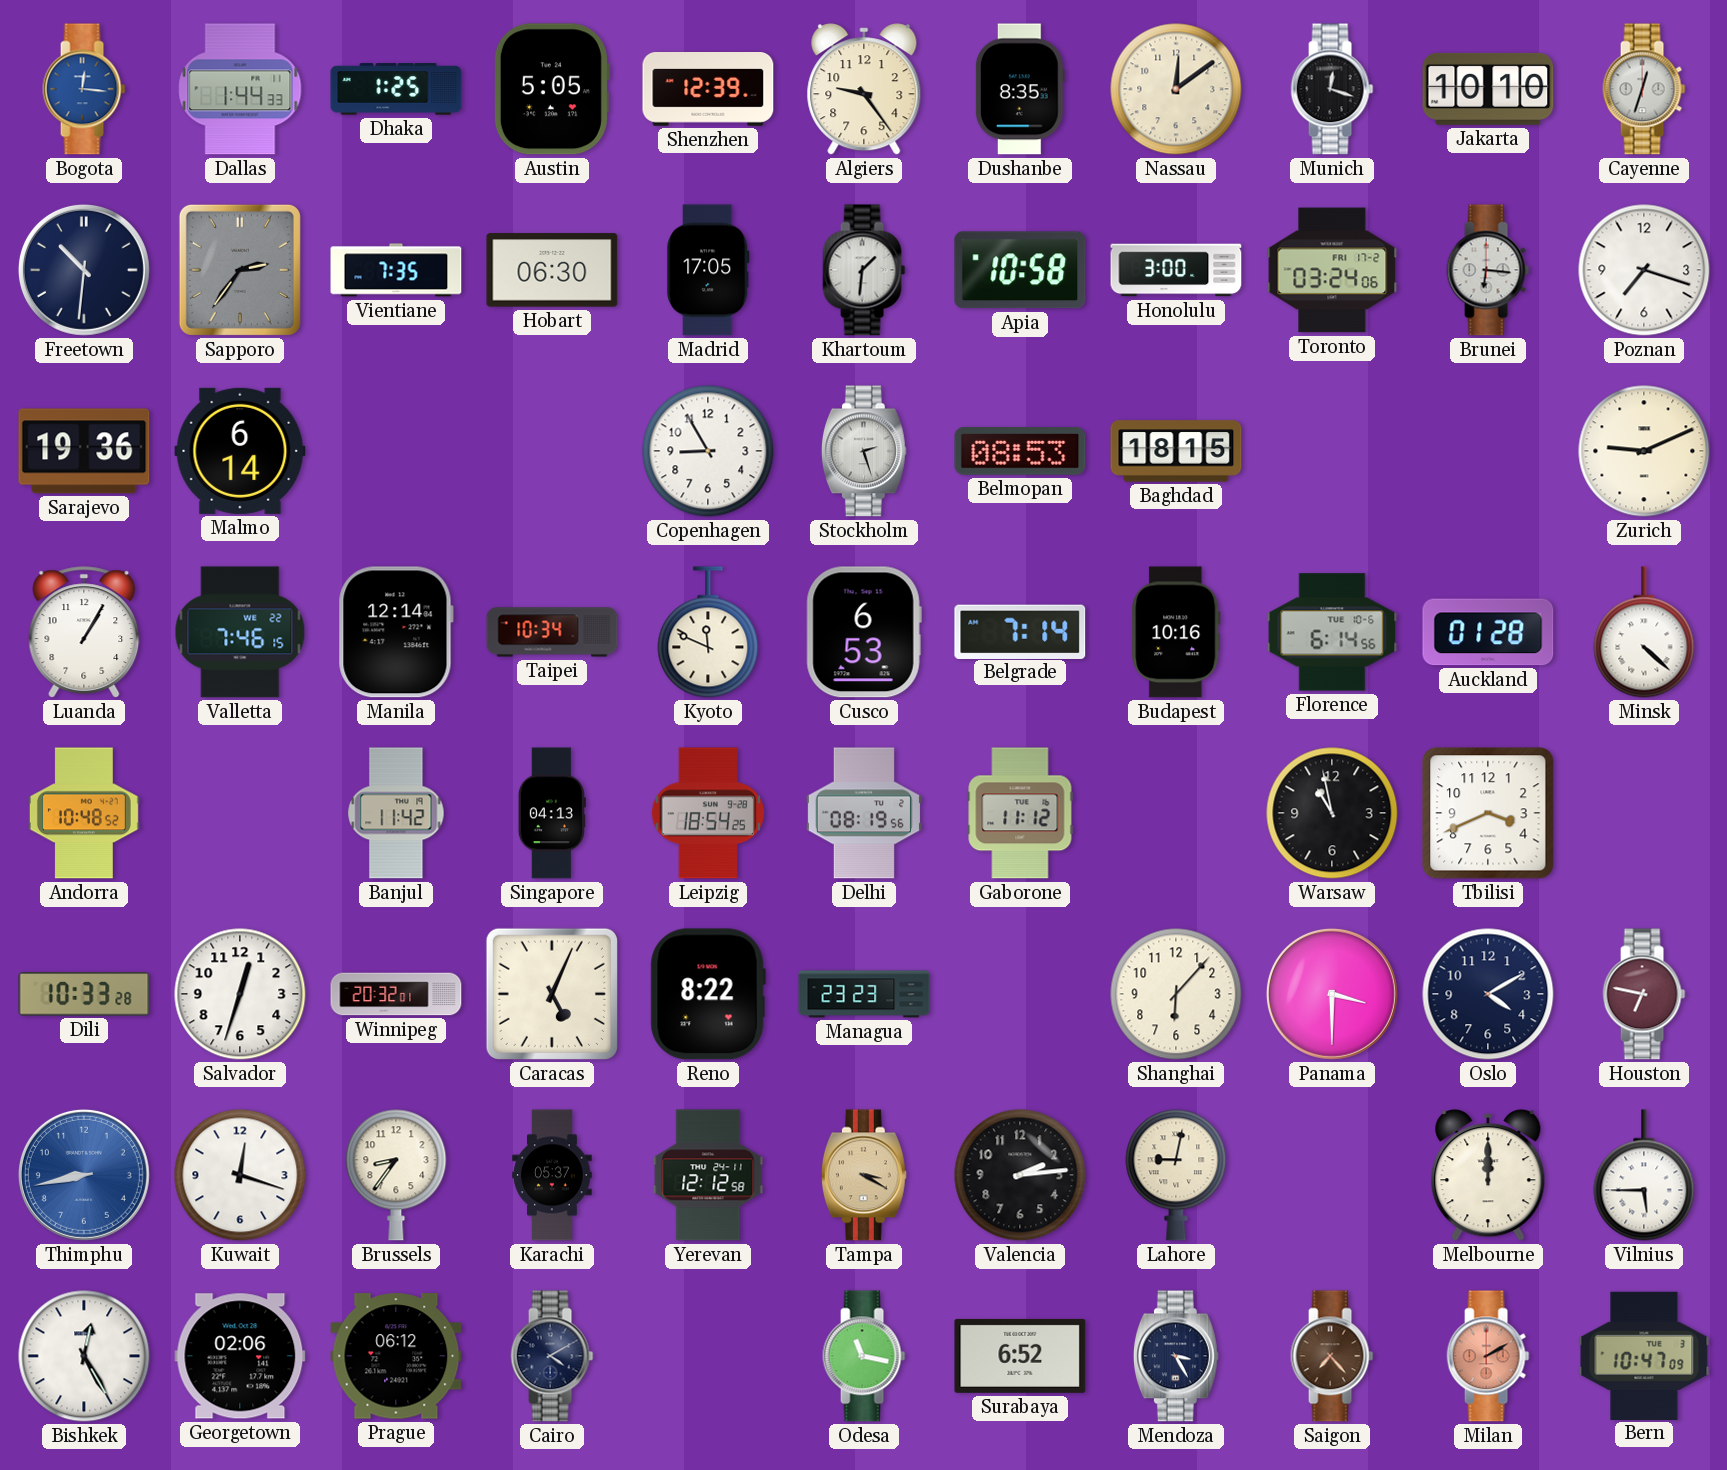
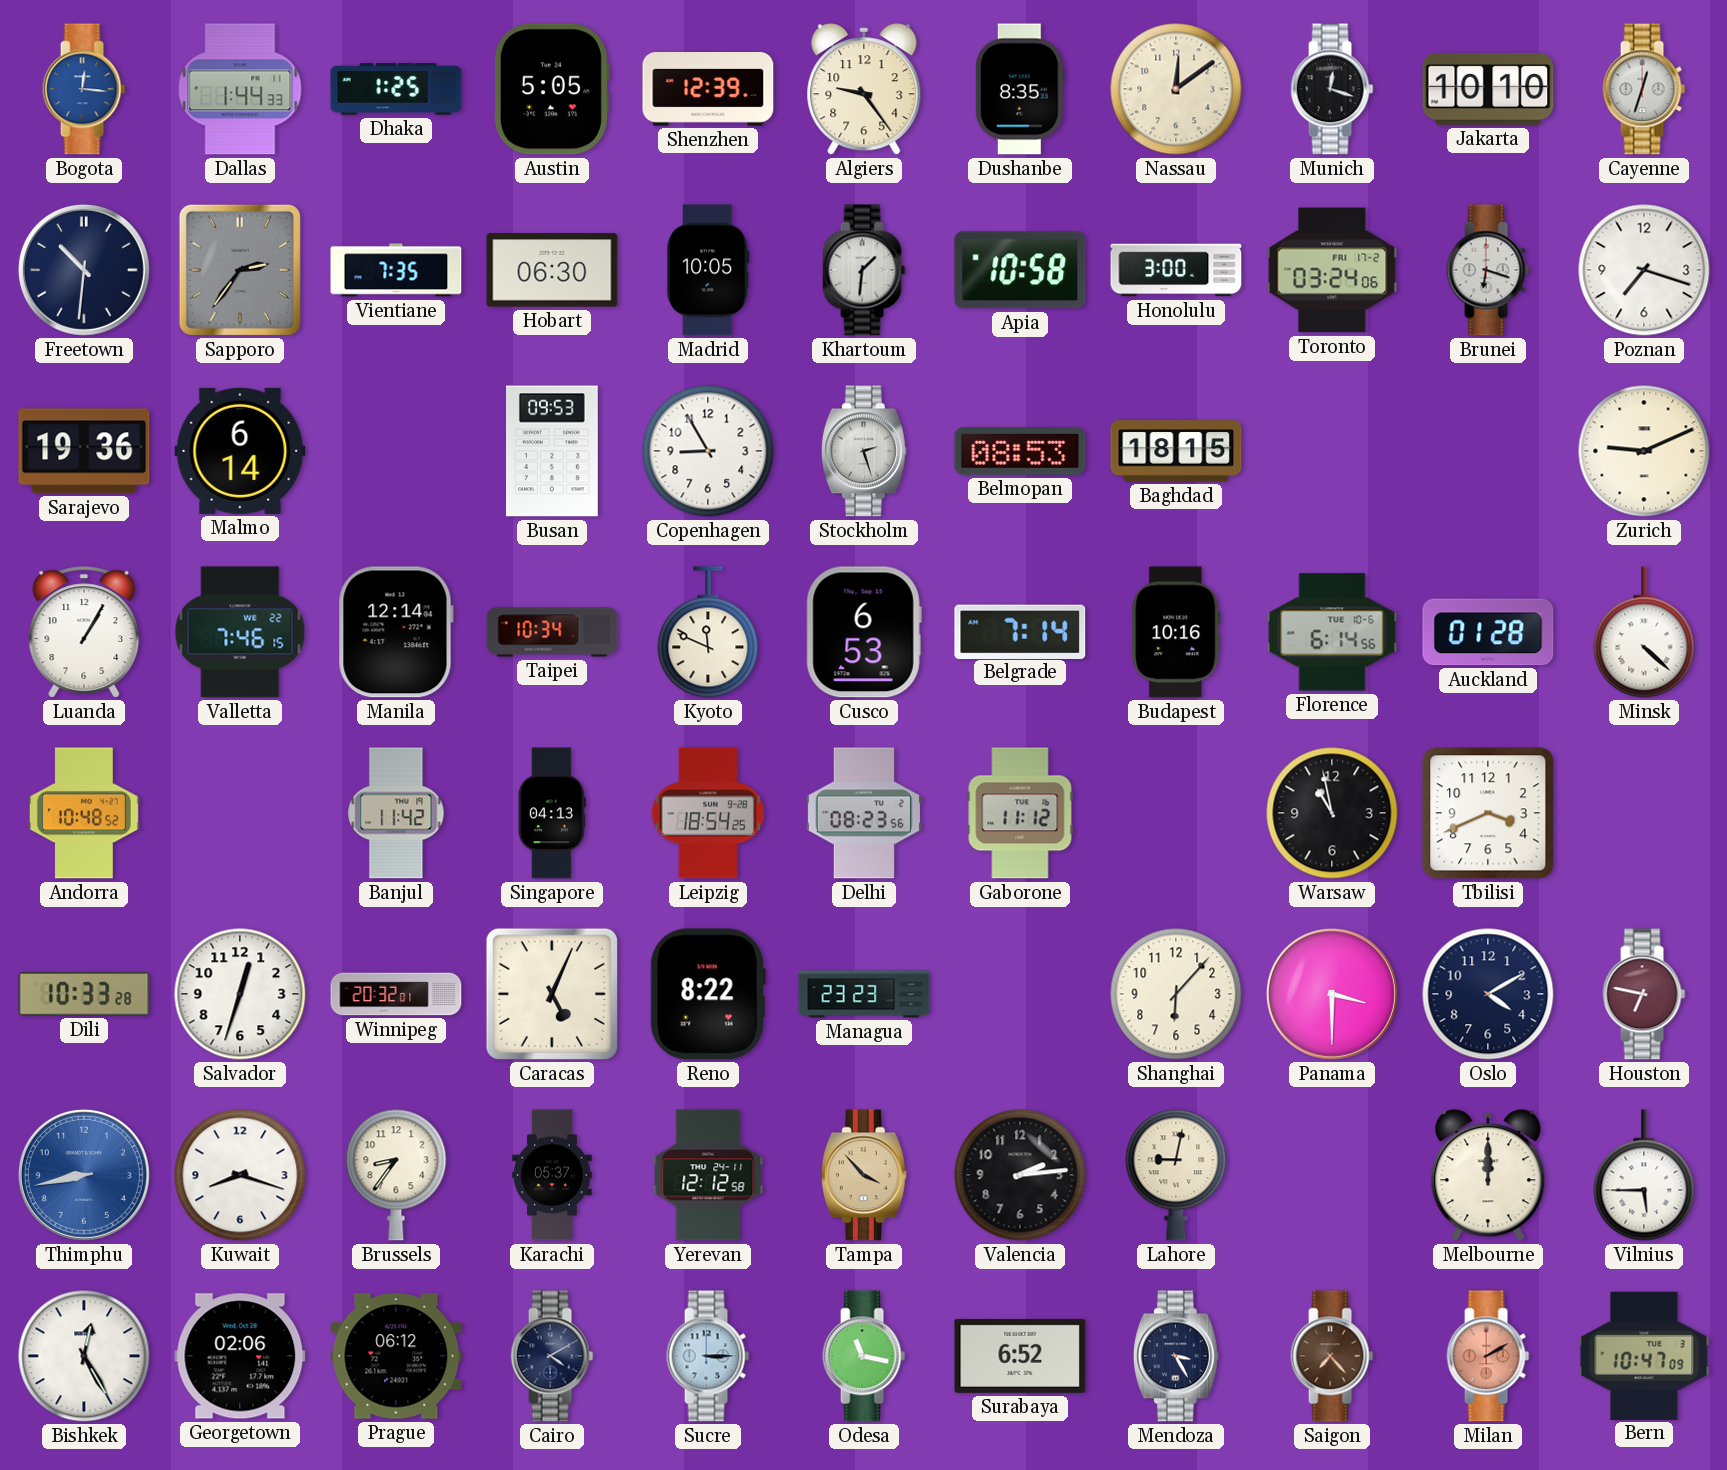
Madrid: 17:05 -> 10:05 (708, 270)
Brunei: 6:16 -> 6:18 (1488, 270)
Busan: none -> 09:53 (553, 451)
Delhi: 08:19 -> 08:23 (864, 813)
Kuwait: 12:18 -> 8:18 (240, 1175)
Tampa: 3:20 -> 3:53 (864, 1175)
Sucre: none -> 3:15 (708, 1356)
